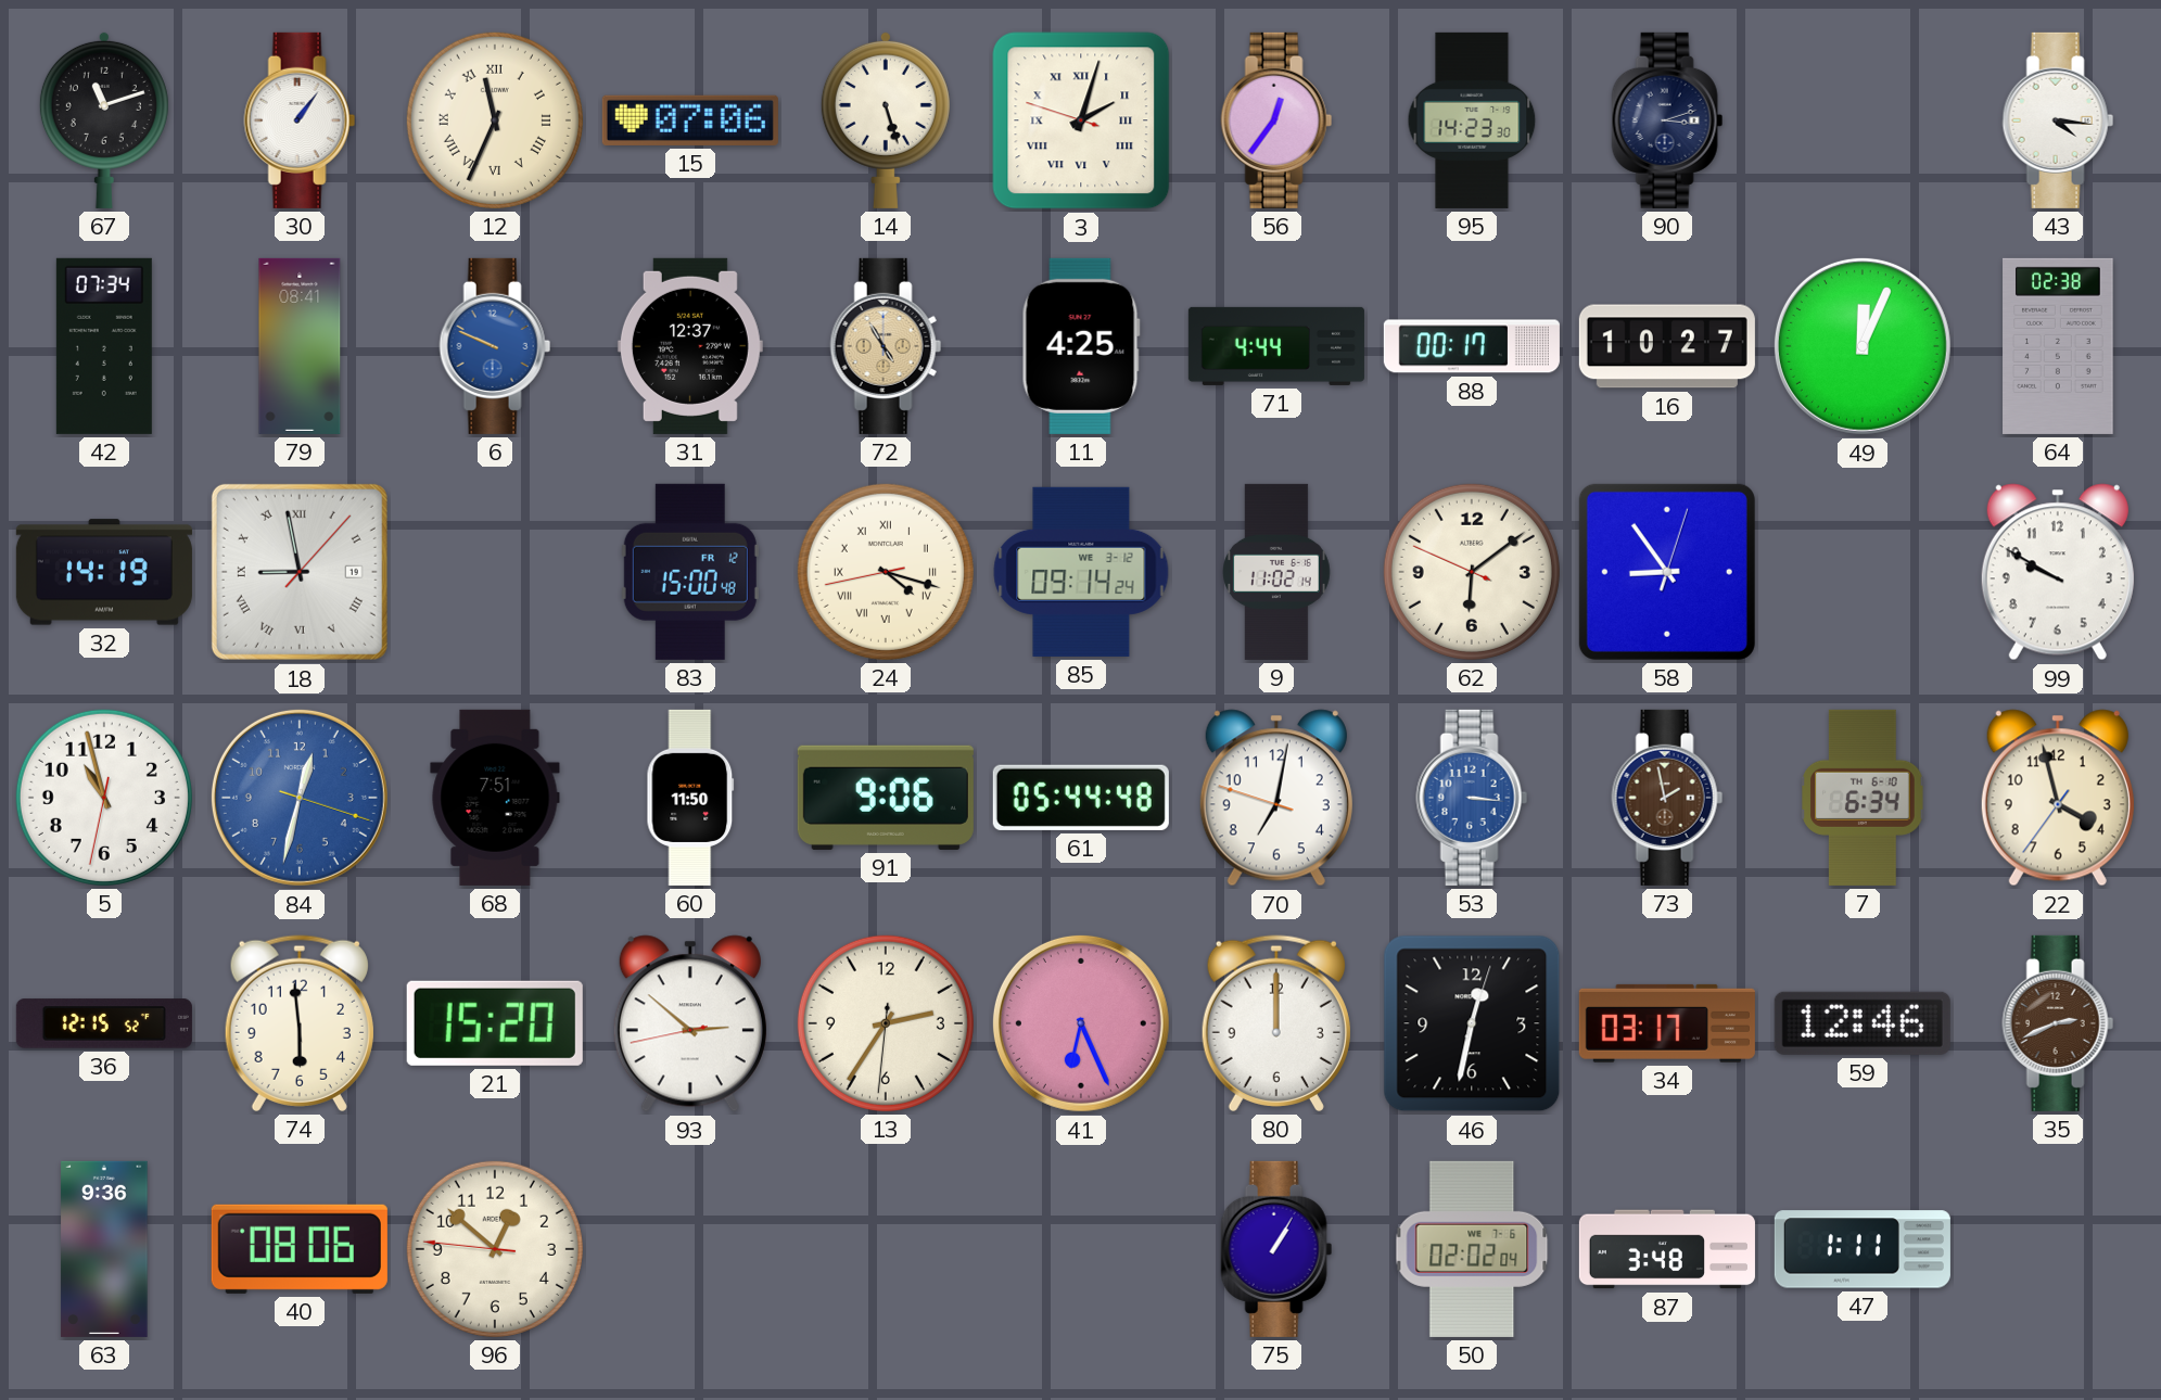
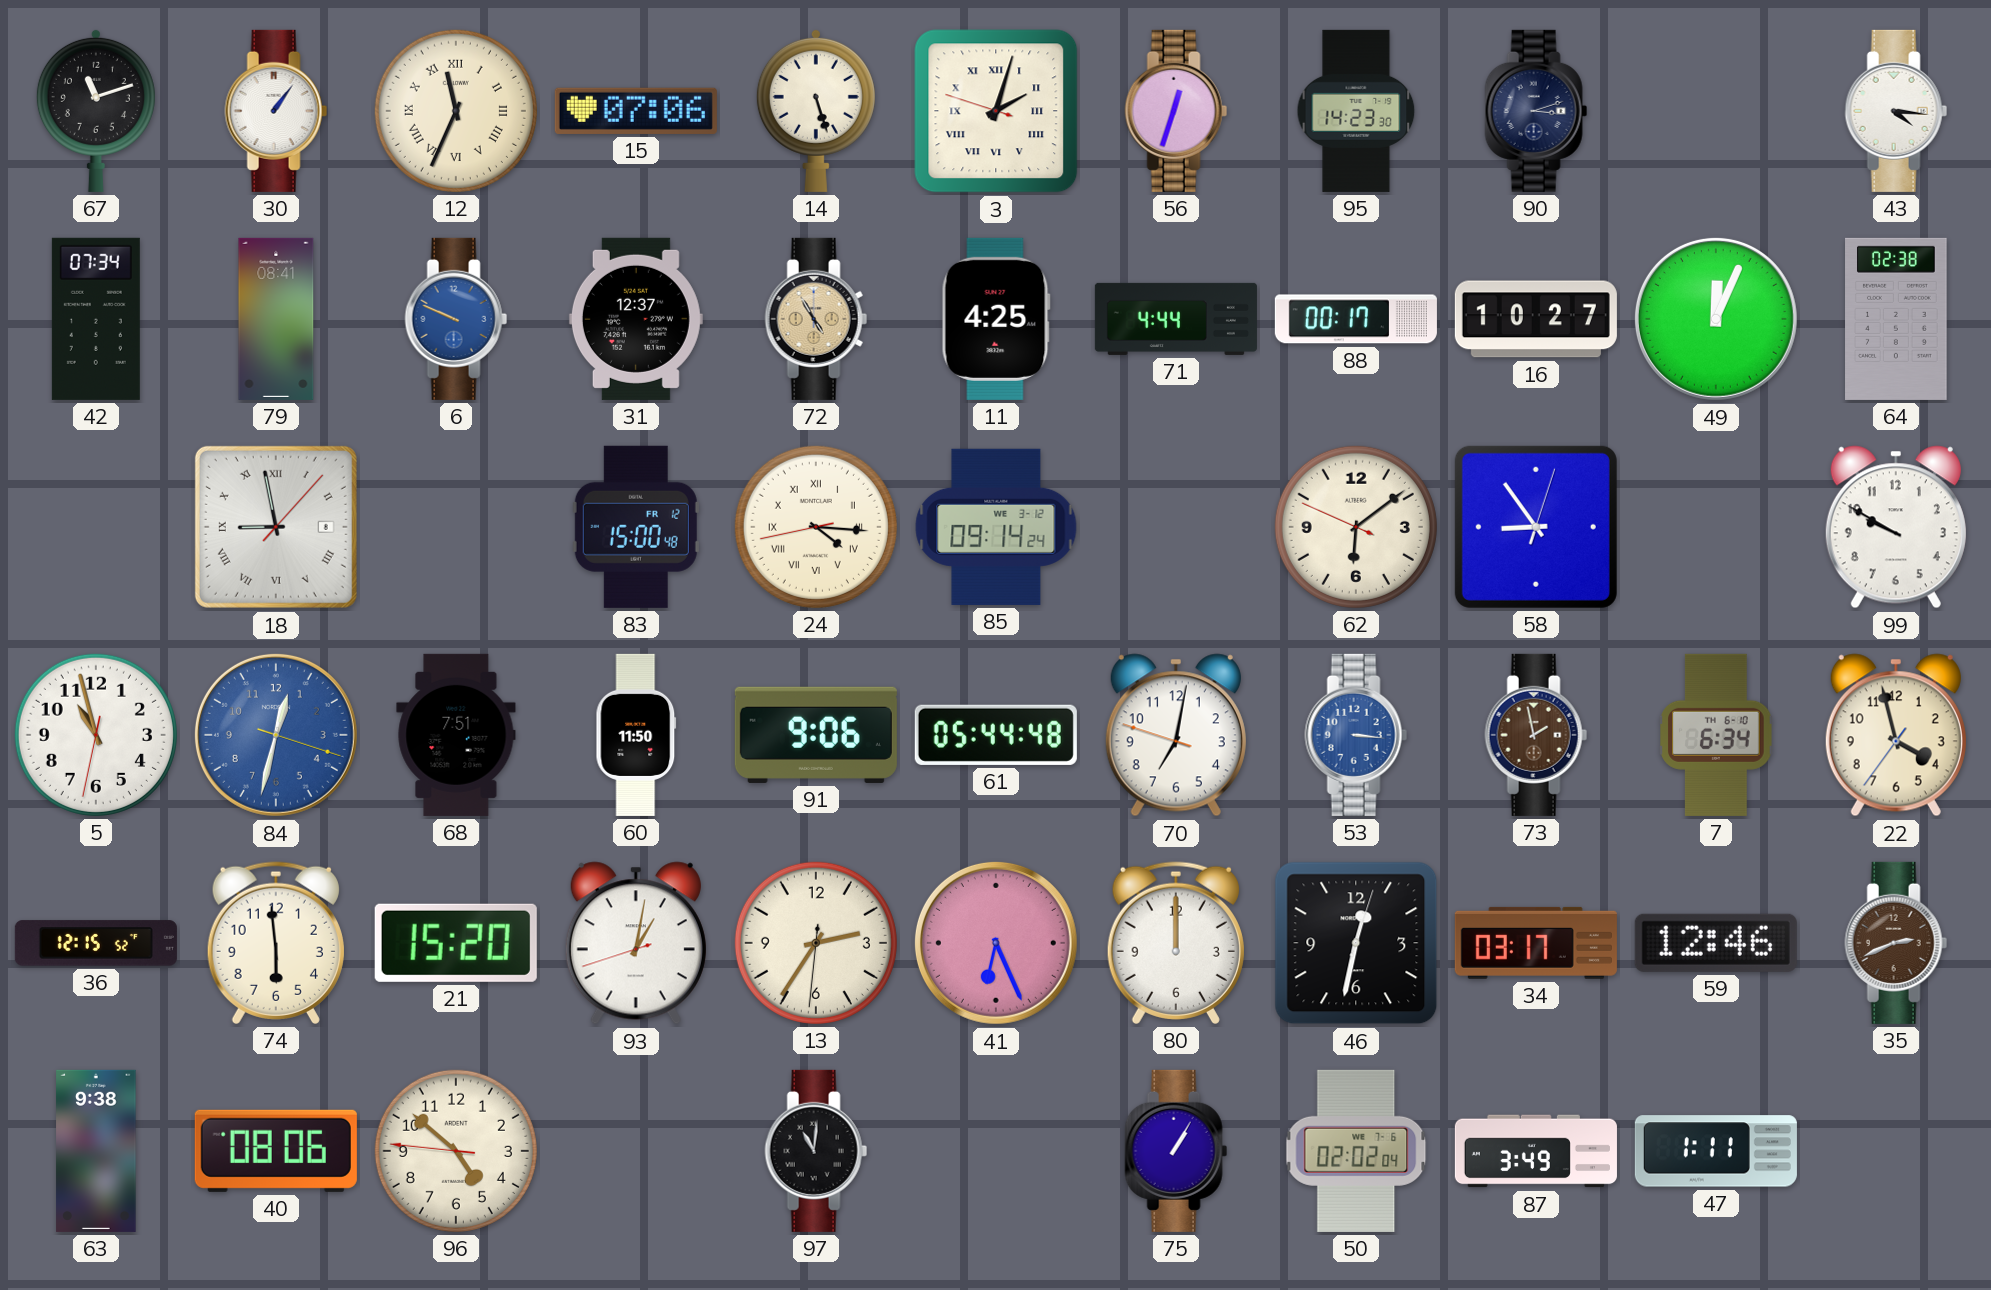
56: 12:36 -> 12:33 (1176, 111)
32: 14:19 -> none (104, 572)
18 date: 19 -> 8 (276, 527)
24: 4:17 -> 4:15 (816, 527)
9: 11:02 -> none (1277, 572)
93: 2:51 -> 1:01 (636, 943)
63: 9:36 -> 9:38 (96, 1151)
96: 12:51 -> 4:51 (456, 1151)
97: none -> 11:01 (816, 1151)
87: 3:48 -> 3:49 (1536, 1151)
